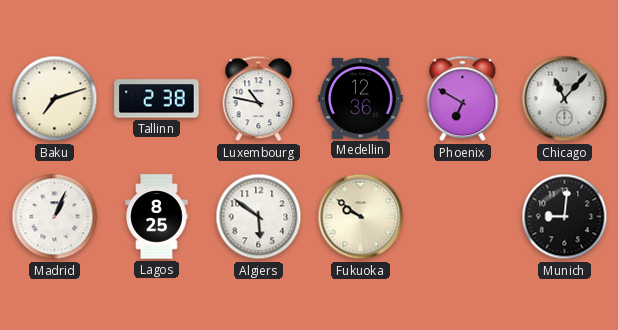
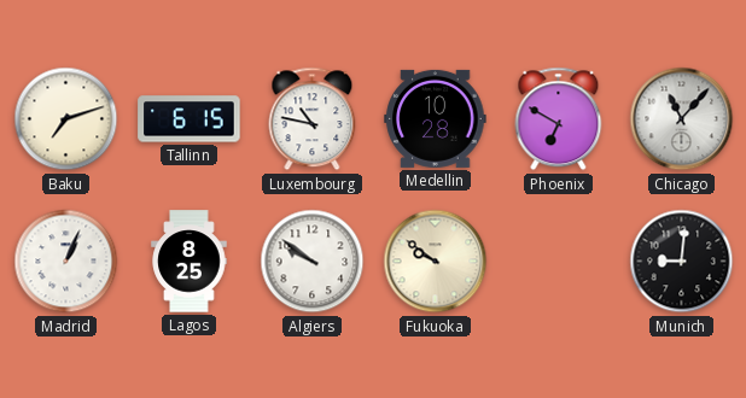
Tallinn: 2:38 -> 6:15 (190, 119)
Medellin: 12:36 -> 10:28 (436, 118)
Algiers: 5:51 -> 9:51 (313, 262)
